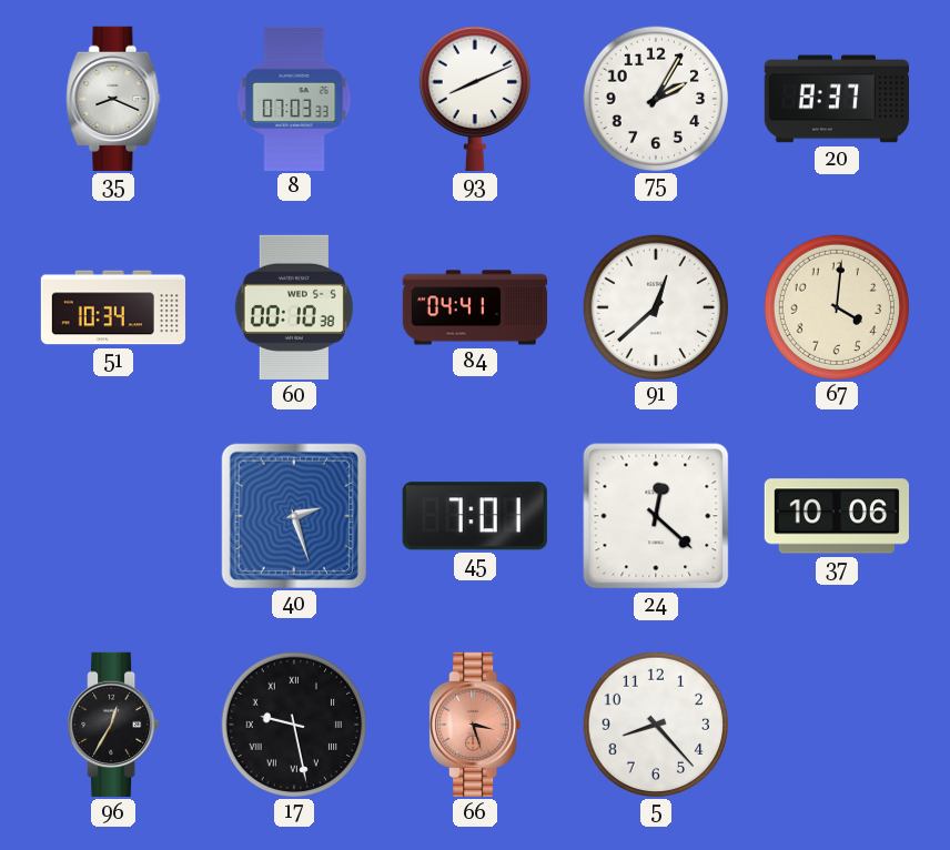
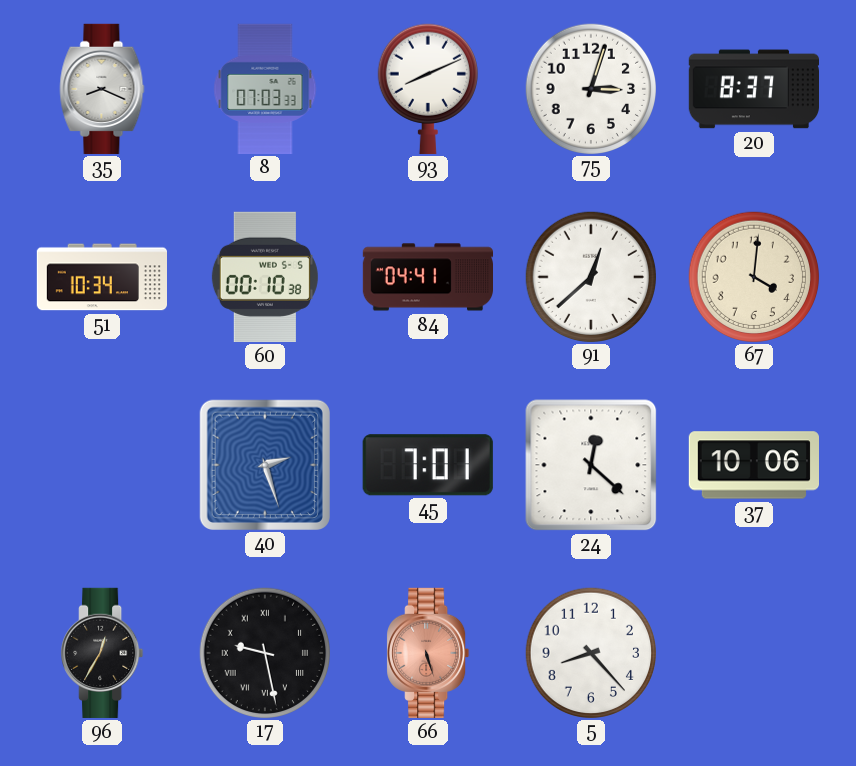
75: 2:05 -> 3:03 (590, 88)
66: 3:27 -> 5:27 (428, 653)
